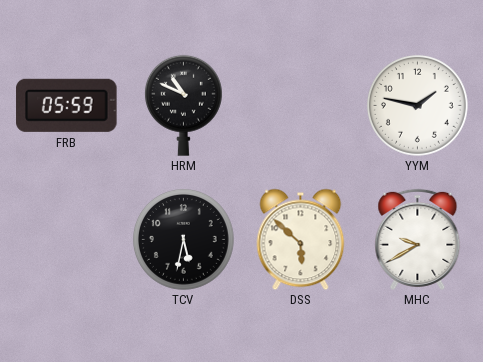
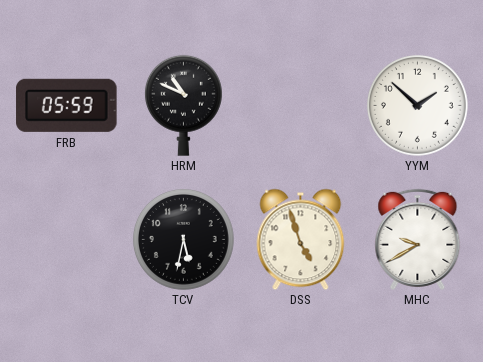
YYM: 1:47 -> 1:52 (417, 105)
DSS: 5:52 -> 4:57 (301, 239)
